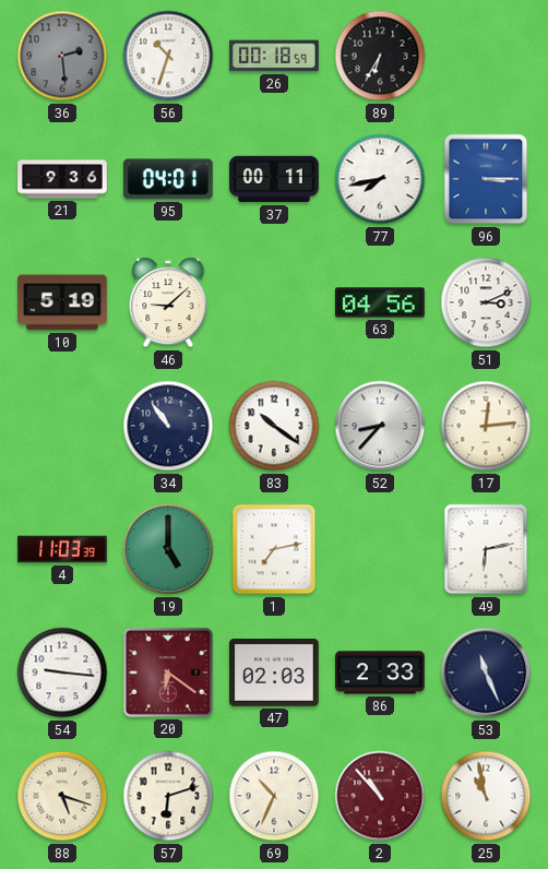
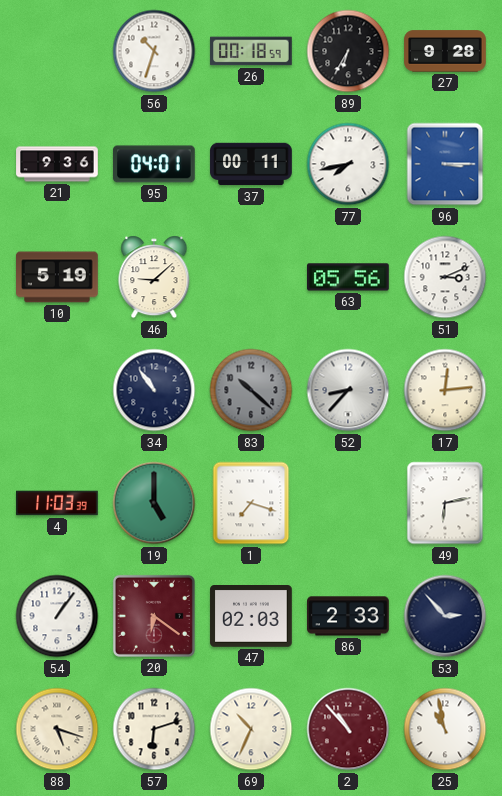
36: 2:29 -> none (62, 56)
27: none -> 9:28 (445, 51)
63: 04:56 -> 05:56 (348, 277)
83: 10:21 -> 10:22 (251, 390)
83 dial: white -> grey (251, 390)
1: 7:13 -> 7:18 (251, 503)
54: 9:16 -> 1:06 (57, 616)
53: 11:26 -> 2:53 (445, 616)
